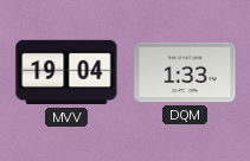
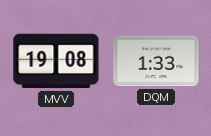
MVV: 19:04 -> 19:08 (56, 61)
